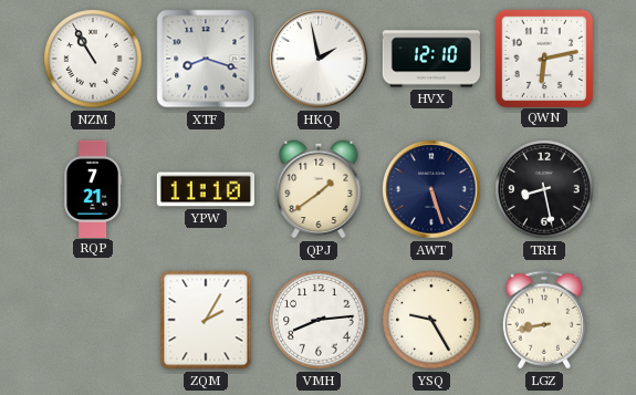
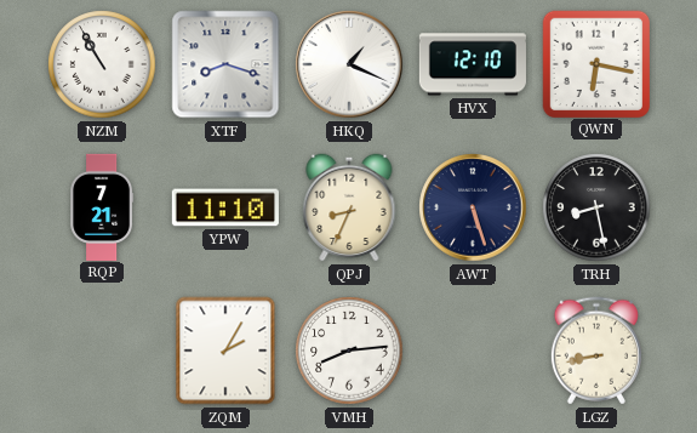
HKQ: 1:58 -> 1:19 (349, 64)
QWN: 6:13 -> 6:17 (595, 63)
QPJ: 1:39 -> 8:34 (349, 207)
YSQ: 9:25 -> none (431, 320)
